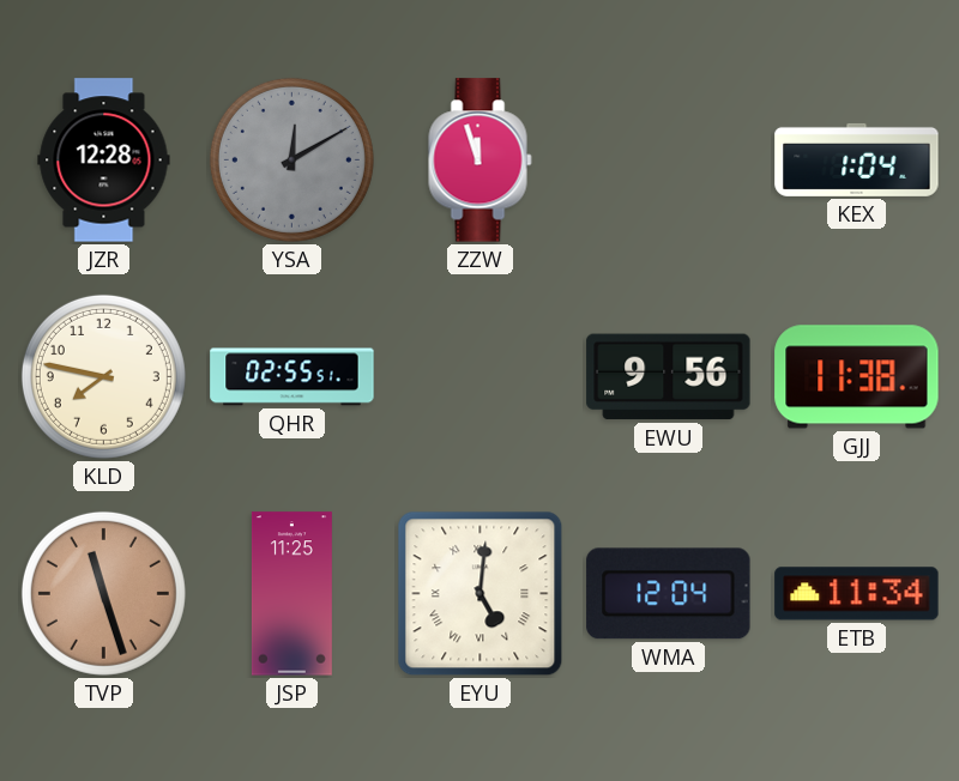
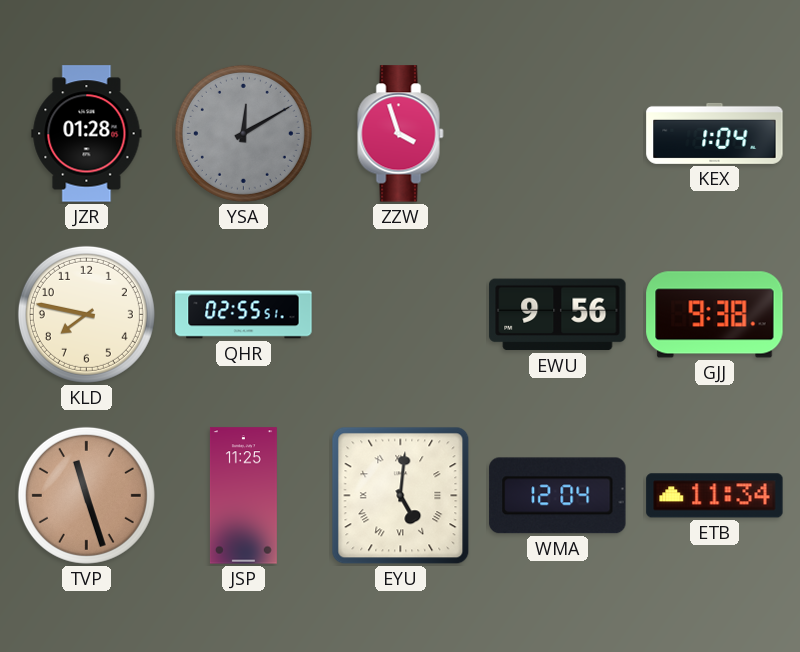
JZR: 12:28 -> 01:28 (87, 134)
ZZW: 11:57 -> 3:57 (401, 134)
GJJ: 11:38 -> 9:38 (715, 315)
